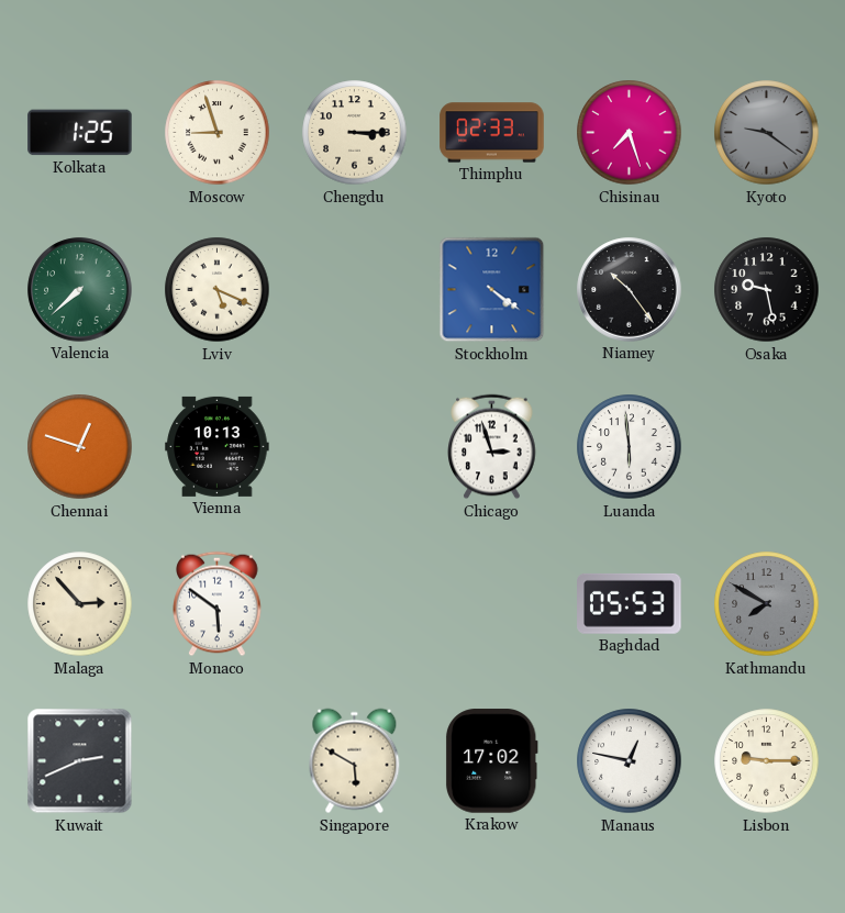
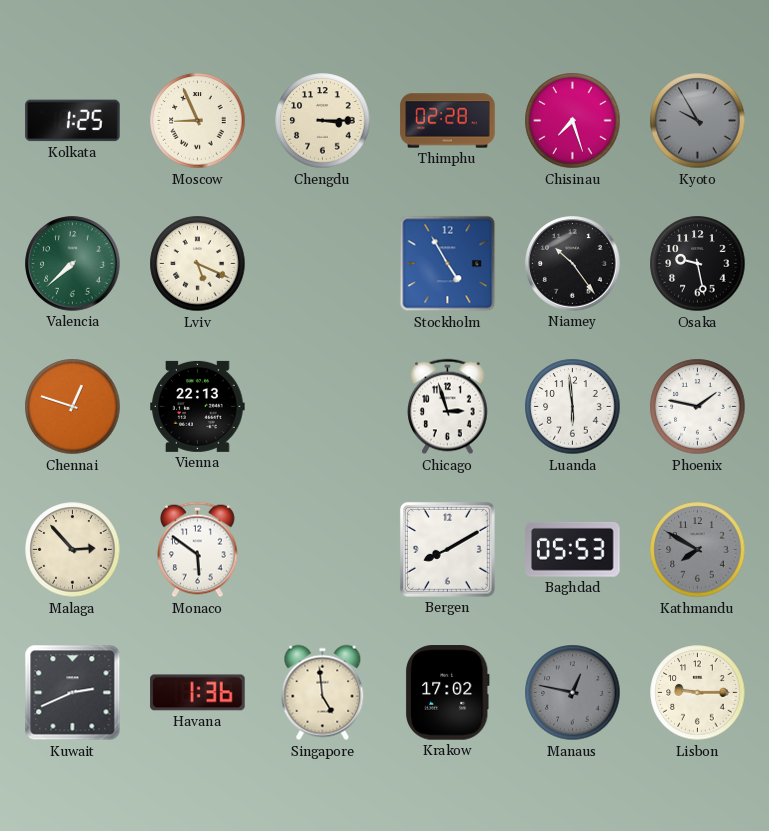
Moscow: 8:57 -> 8:56 (198, 121)
Thimphu: 02:33 -> 02:28 (448, 121)
Kyoto: 9:21 -> 9:55 (698, 121)
Stockholm: 4:21 -> 4:55 (448, 264)
Vienna: 10:13 -> 22:13 (198, 406)
Phoenix: none -> 1:47 (698, 407)
Bergen: none -> 8:10 (447, 549)
Havana: none -> 1:36 (198, 693)
Singapore: 5:50 -> 4:59 (323, 693)
Manaus dial: white -> grey (573, 693)
